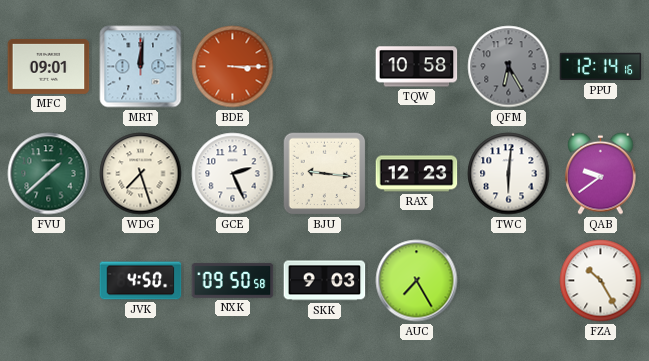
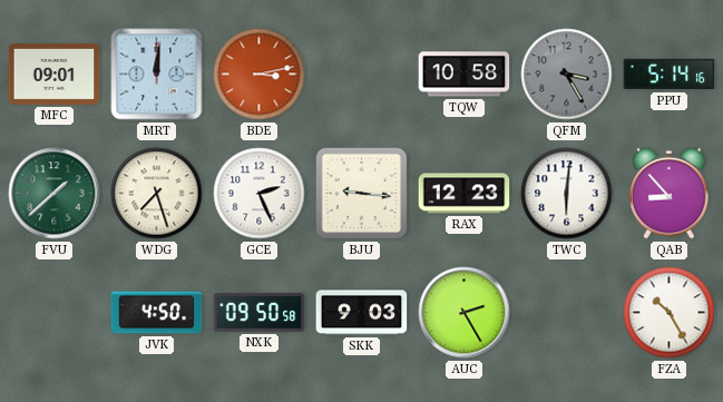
BDE: 3:15 -> 3:13 (260, 75)
QFM: 6:25 -> 3:25 (567, 75)
PPU: 12:14 -> 5:14 (670, 75)
QAB: 9:39 -> 8:53 (670, 193)
AUC: 7:25 -> 2:25 (465, 313)
